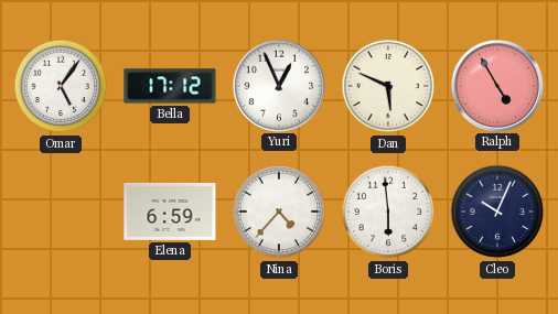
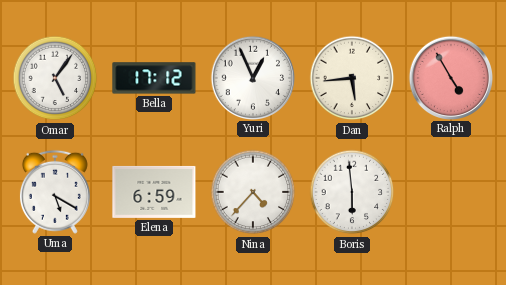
Dan: 5:49 -> 5:44 (352, 78)
Uma: none -> 5:20 (55, 192)
Cleo: 10:04 -> none (497, 212)
